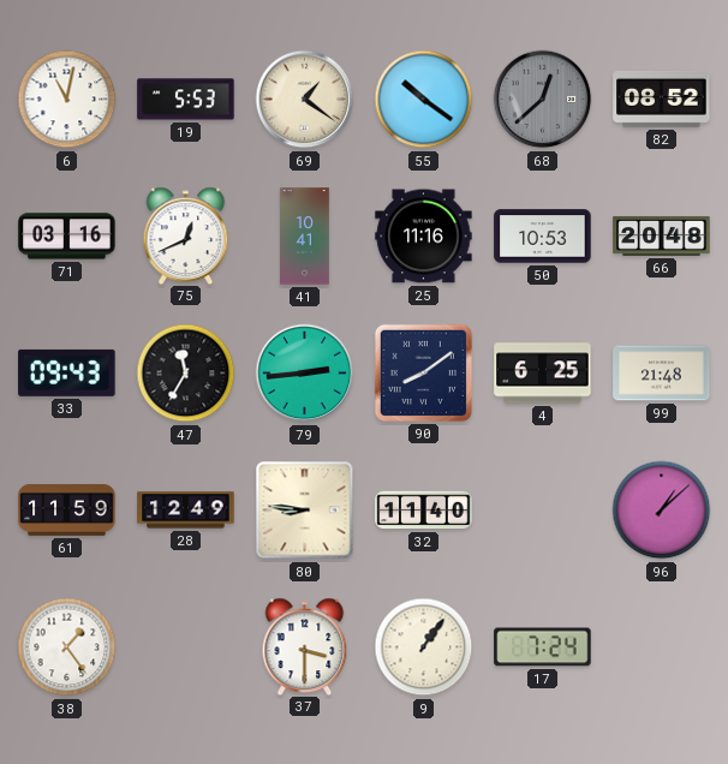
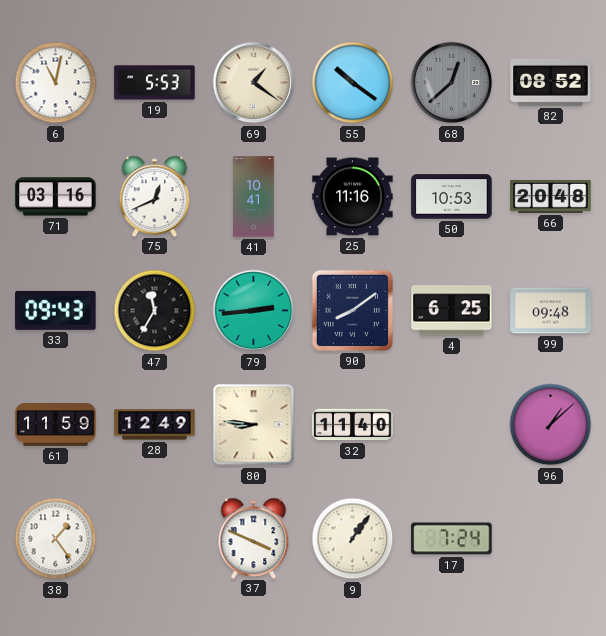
99: 21:48 -> 09:48 (551, 311)
37: 3:30 -> 3:49 (254, 538)
